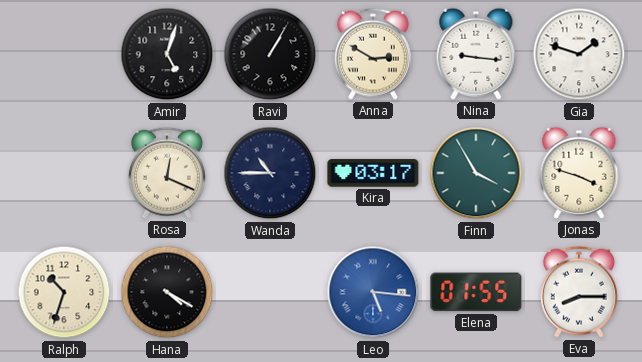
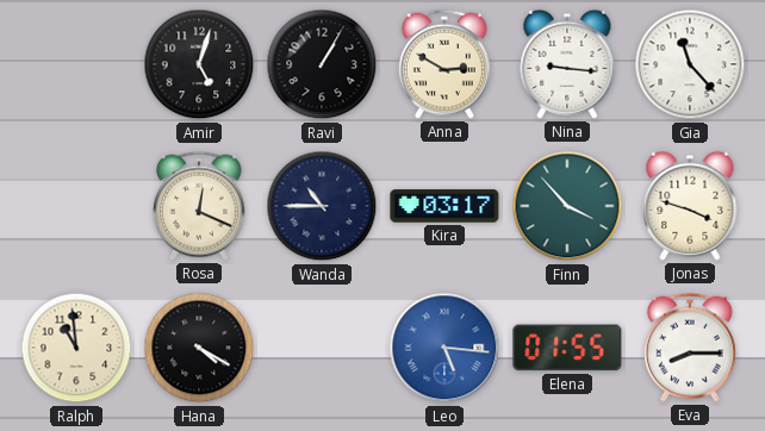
Gia: 1:48 -> 11:23 (690, 64)
Finn: 3:55 -> 3:53 (567, 206)
Ralph: 10:33 -> 10:59 (76, 348)
